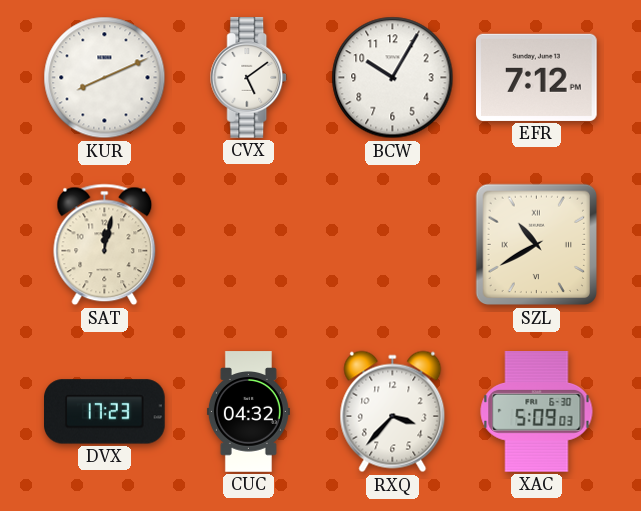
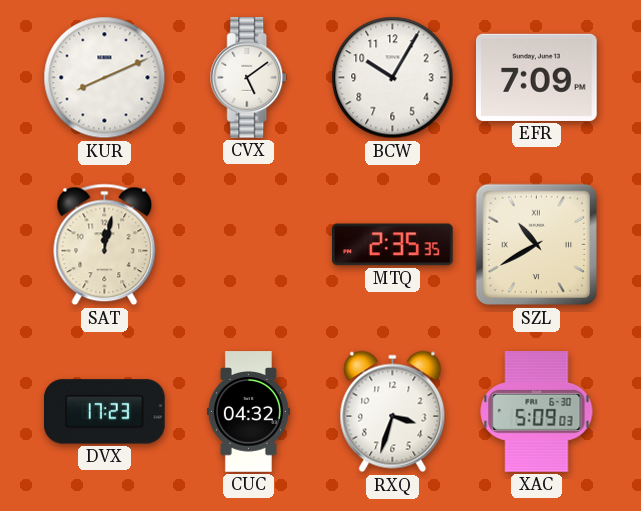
EFR: 7:12 -> 7:09 (537, 77)
MTQ: none -> 2:35 (393, 245)
RXQ: 3:37 -> 3:33 (393, 412)
